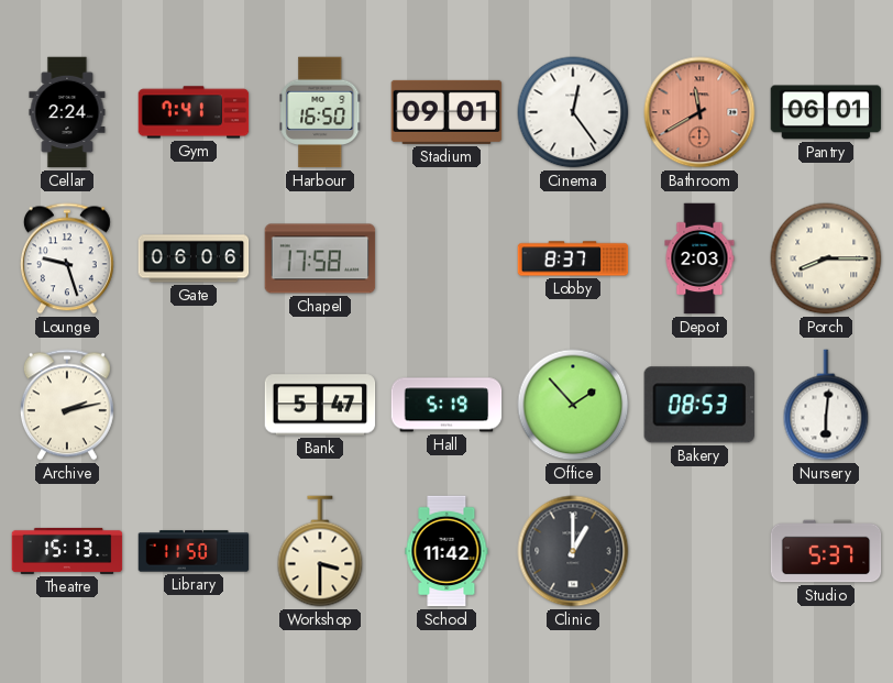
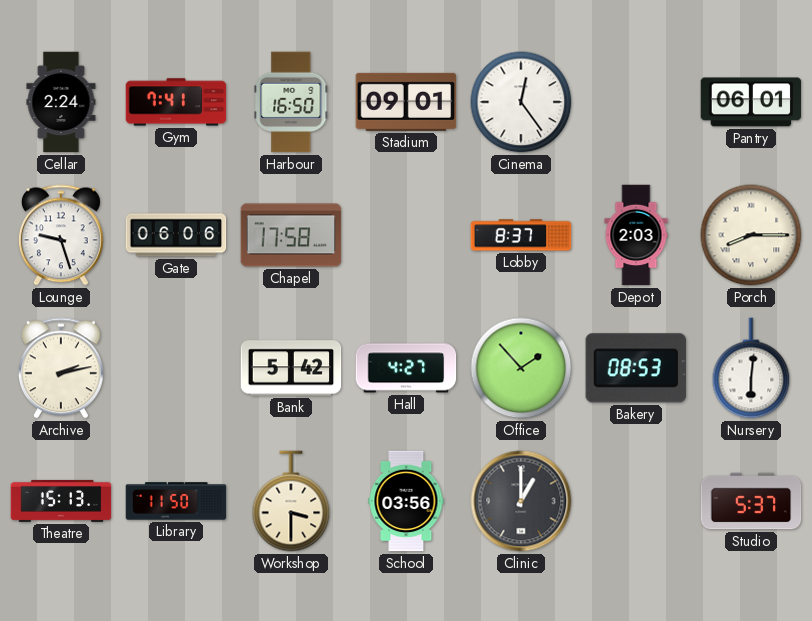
Bathroom: 11:40 -> none (699, 112)
Bank: 5:47 -> 5:42 (291, 368)
Hall: 5:19 -> 4:27 (406, 368)
School: 11:42 -> 03:56 (406, 501)
